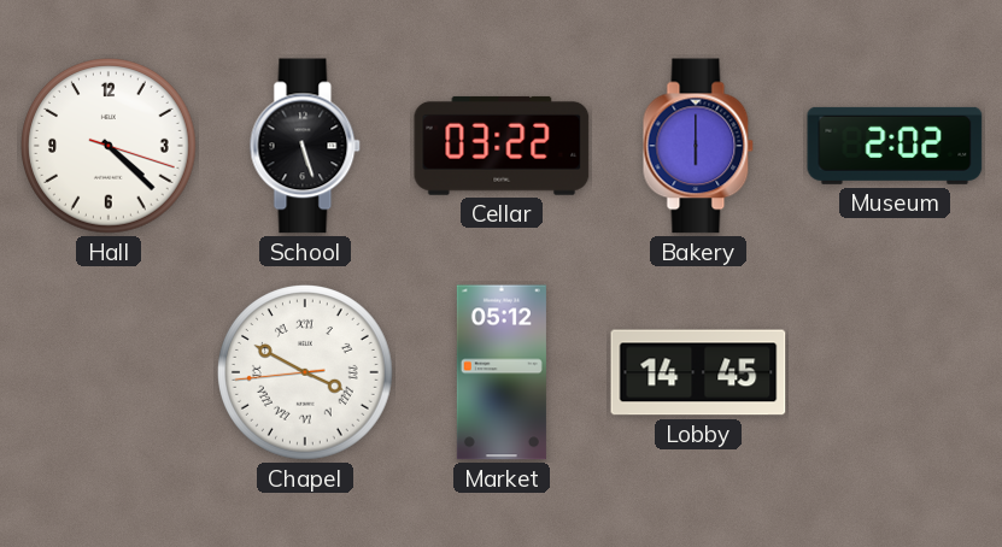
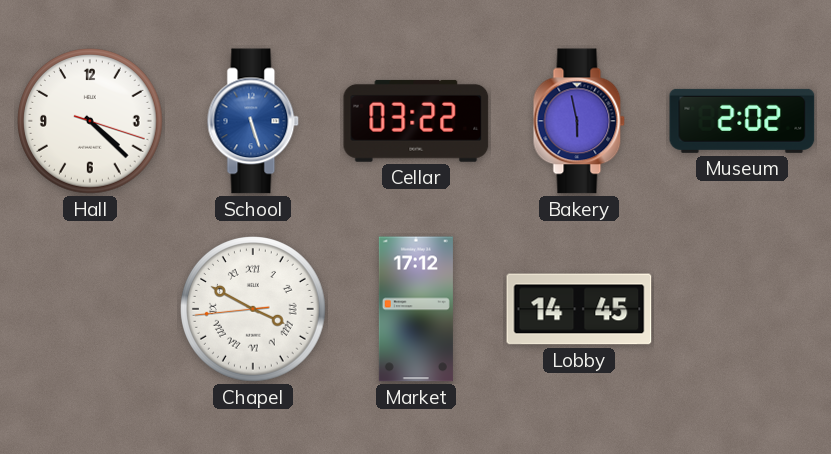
School dial: black -> blue (253, 121)
Bakery: 6:00 -> 5:58 (579, 121)
Market: 05:12 -> 17:12 (416, 309)
